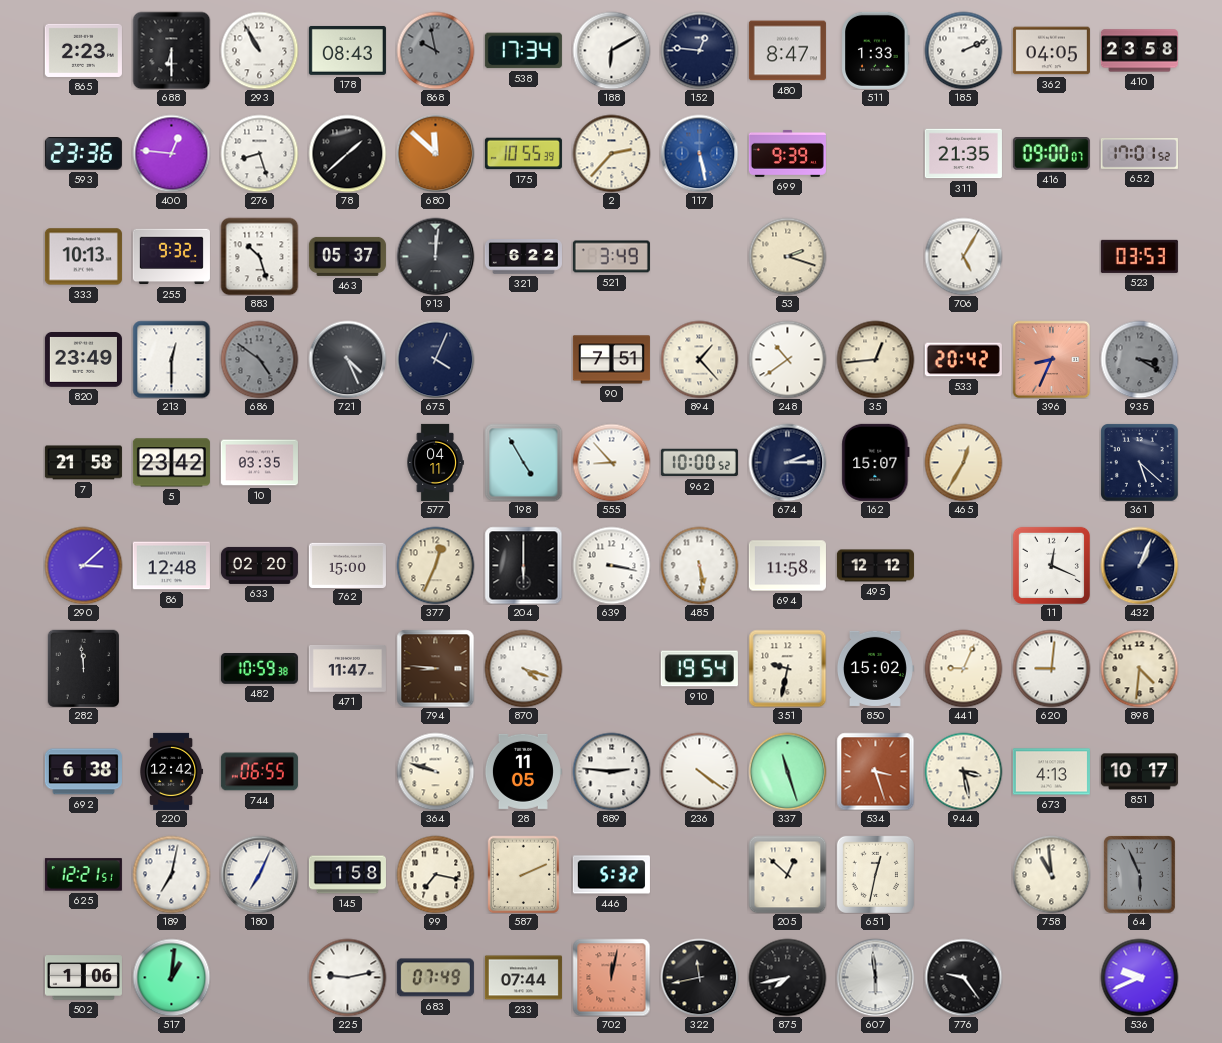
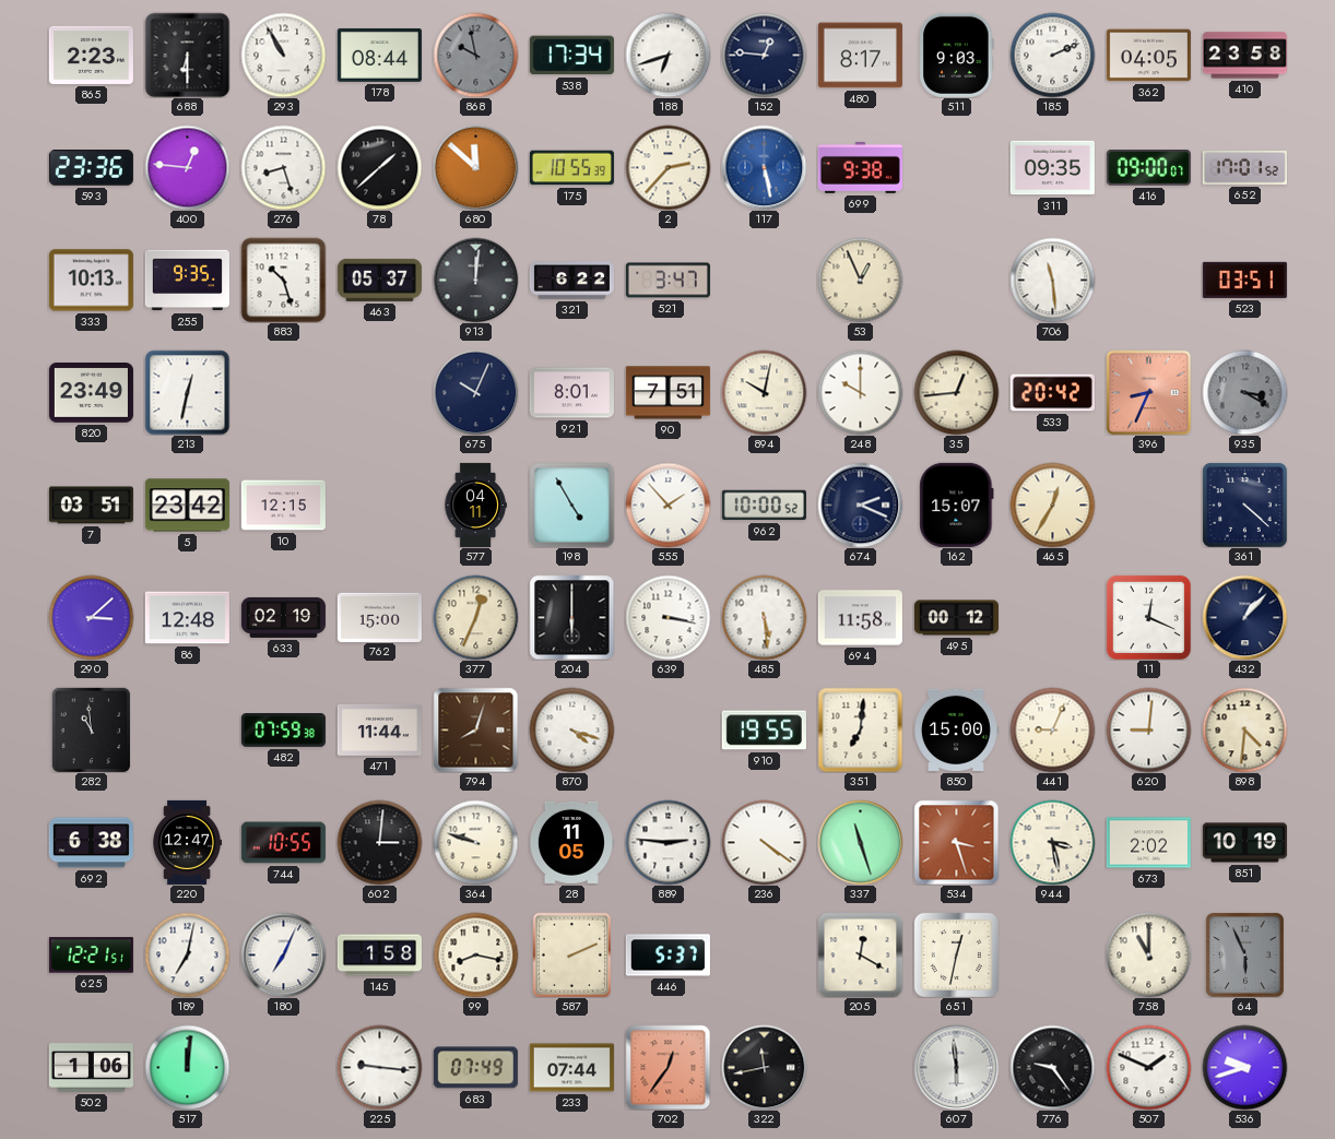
178: 08:43 -> 08:44 (379, 55)
188: 6:10 -> 6:42 (667, 55)
480: 8:47 -> 8:17 (860, 56)
511: 1:33 -> 9:03 (957, 55)
699: 9:39 -> 9:38 (860, 167)
311: 21:35 -> 09:35 (1052, 168)
255: 9:32 -> 9:35 (187, 281)
521: 3:49 -> 3:47 (667, 281)
53: 2:18 -> 12:56 (860, 280)
706: 5:05 -> 11:29 (1052, 280)
523: 03:53 -> 03:51 (1244, 280)
213: 12:30 -> 12:32 (187, 392)
686: 4:51 -> none (259, 359)
721: 4:26 -> none (347, 359)
675: 4:04 -> 10:04 (475, 392)
921: none -> 8:01 (571, 393)
894: 1:23 -> 10:02 (764, 392)
248: 10:39 -> 10:00 (860, 392)
7: 21:58 -> 03:51 (91, 506)
10: 03:35 -> 12:15 (283, 506)
555: 8:53 -> 1:53 (667, 505)
674: 2:15 -> 2:19 (860, 505)
361: 5:22 -> 4:22 (1245, 506)
633: 02:20 -> 02:19 (283, 617)
495: 12:12 -> 00:12 (956, 618)
432: 1:04 -> 1:07 (1244, 617)
282: 11:59 -> 10:59 (92, 729)
482: 10:59 -> 07:59 (283, 731)
471: 11:47 -> 11:44 (379, 731)
794: 8:46 -> 8:03 (475, 729)
910: 19:54 -> 19:55 (764, 731)
351: 9:32 -> 7:01 (860, 729)
850: 15:02 -> 15:00 (956, 729)
220: 12:42 -> 12:47 (188, 842)
744: 06:55 -> 10:55 (283, 843)
602: none -> 3:01 (379, 842)
673: 4:13 -> 2:02 (1148, 843)
851: 10:17 -> 10:19 (1244, 843)
99: 7:17 -> 8:17 (475, 954)
446: 5:32 -> 5:37 (667, 956)
205: 12:52 -> 12:20 (860, 954)
758: 10:59 -> 11:00 (1148, 954)
517: 1:01 -> 12:01 (187, 1067)
225: 9:13 -> 9:16 (379, 1067)
702: 12:02 -> 12:36 (667, 1067)
875: 7:43 -> none (787, 977)
507: none -> 1:49 (1148, 1067)
536: 9:41 -> 9:42 (1244, 1067)
